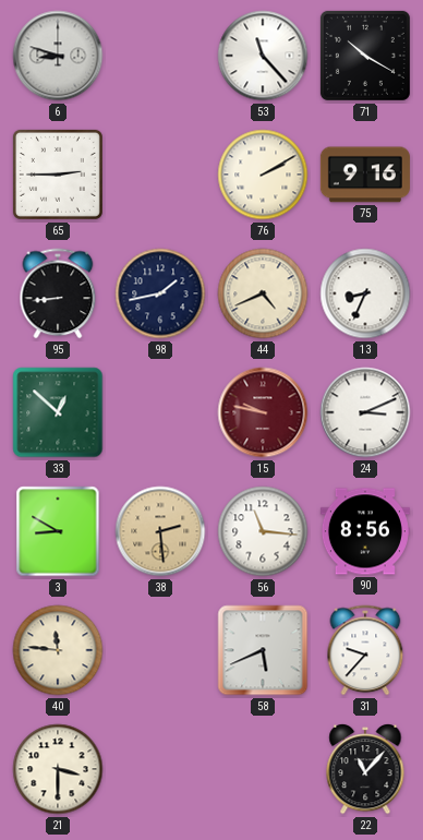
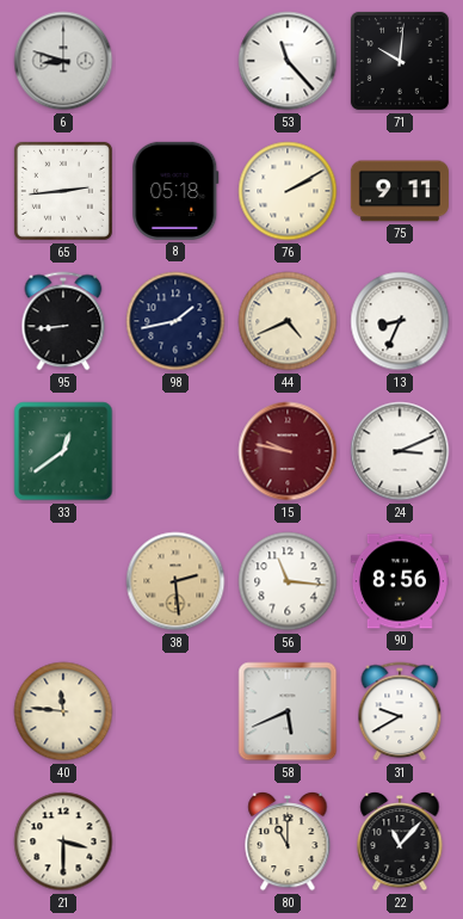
71: 10:20 -> 10:01 (400, 61)
65: 2:45 -> 2:44 (63, 191)
8: none -> 05:18 (175, 191)
75: 9:16 -> 9:11 (400, 191)
33: 12:52 -> 12:39 (63, 451)
3: 8:50 -> none (58, 531)
31: 9:37 -> 9:40 (400, 711)
80: none -> 11:00 (288, 841)
